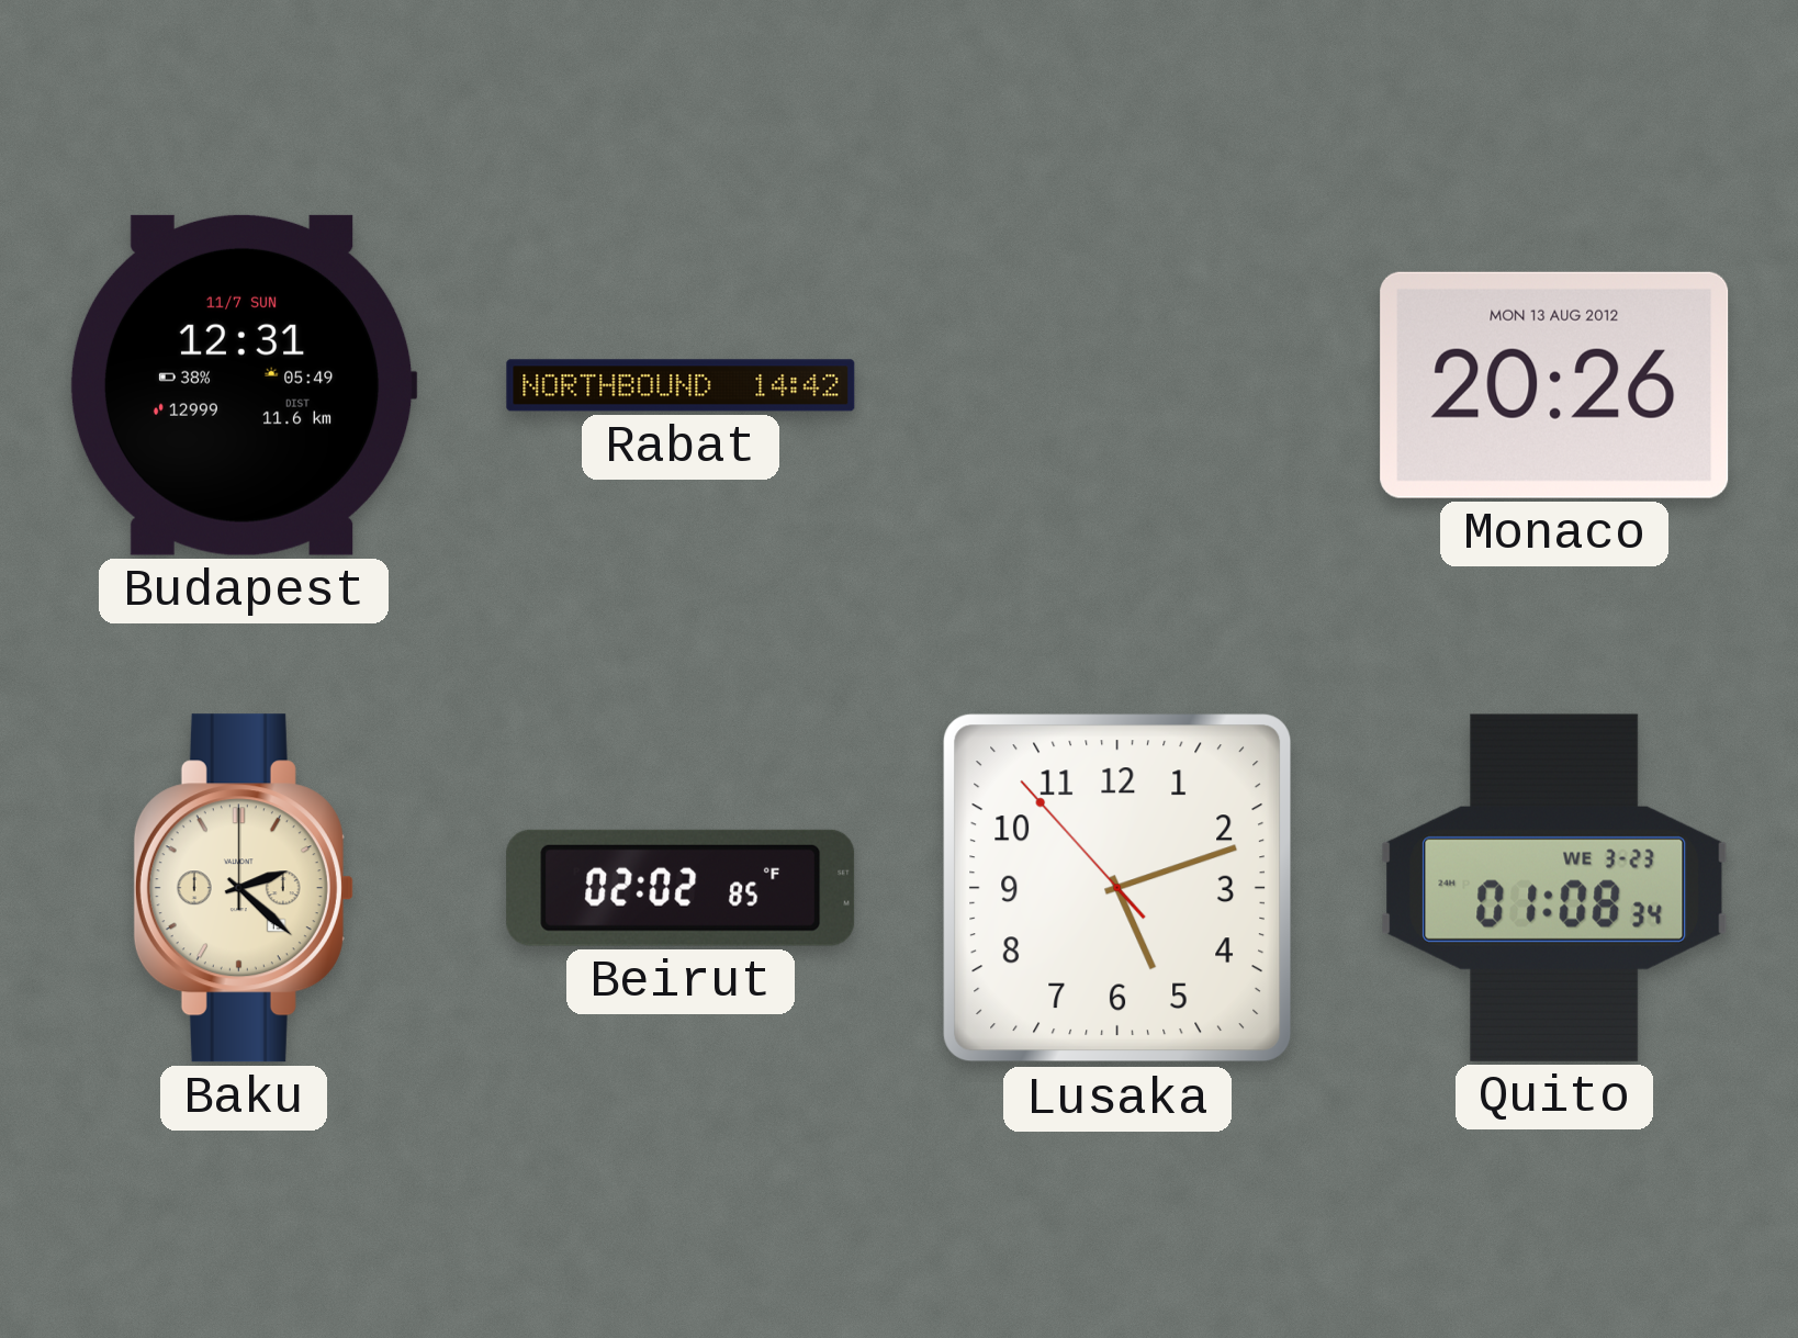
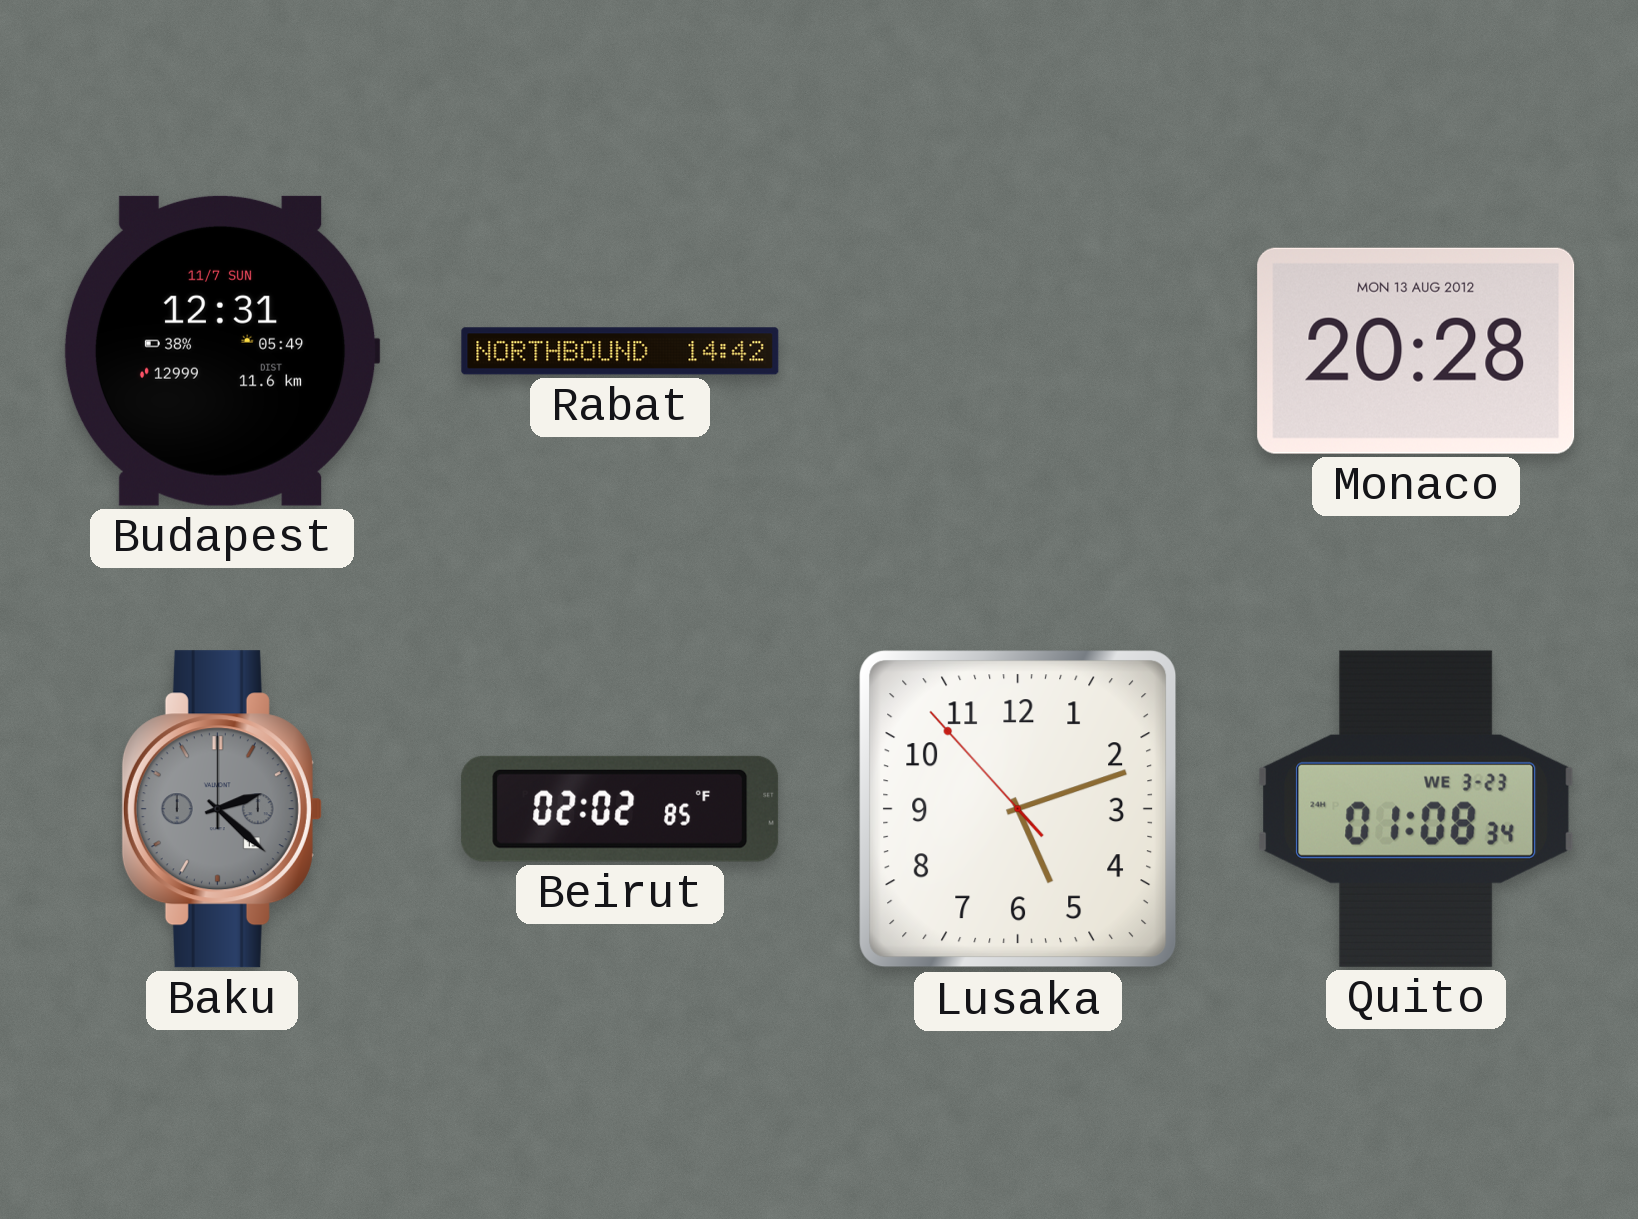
Monaco: 20:26 -> 20:28 (1416, 351)
Baku dial: cream -> grey (222, 809)
